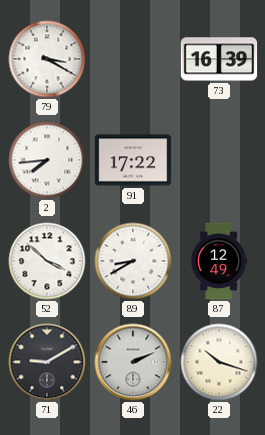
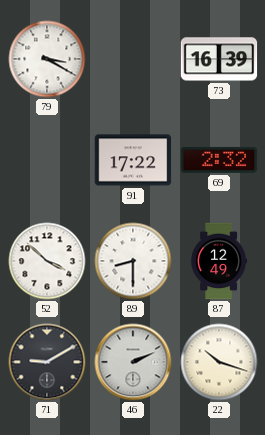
2: 7:44 -> none (47, 160)
69: none -> 2:32 (219, 160)
89: 8:40 -> 8:30 (133, 261)
